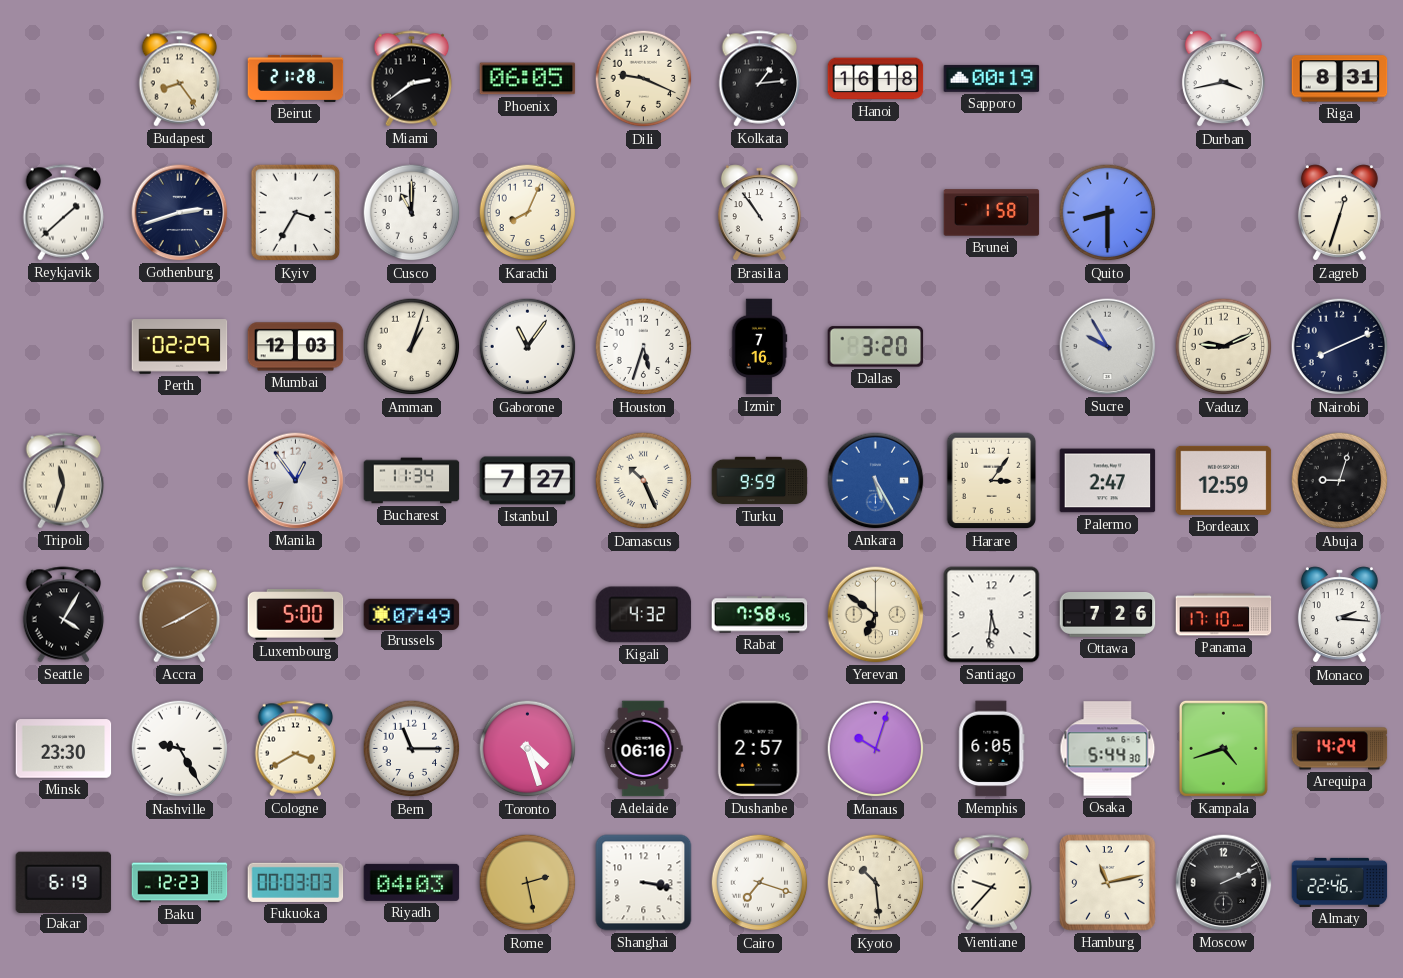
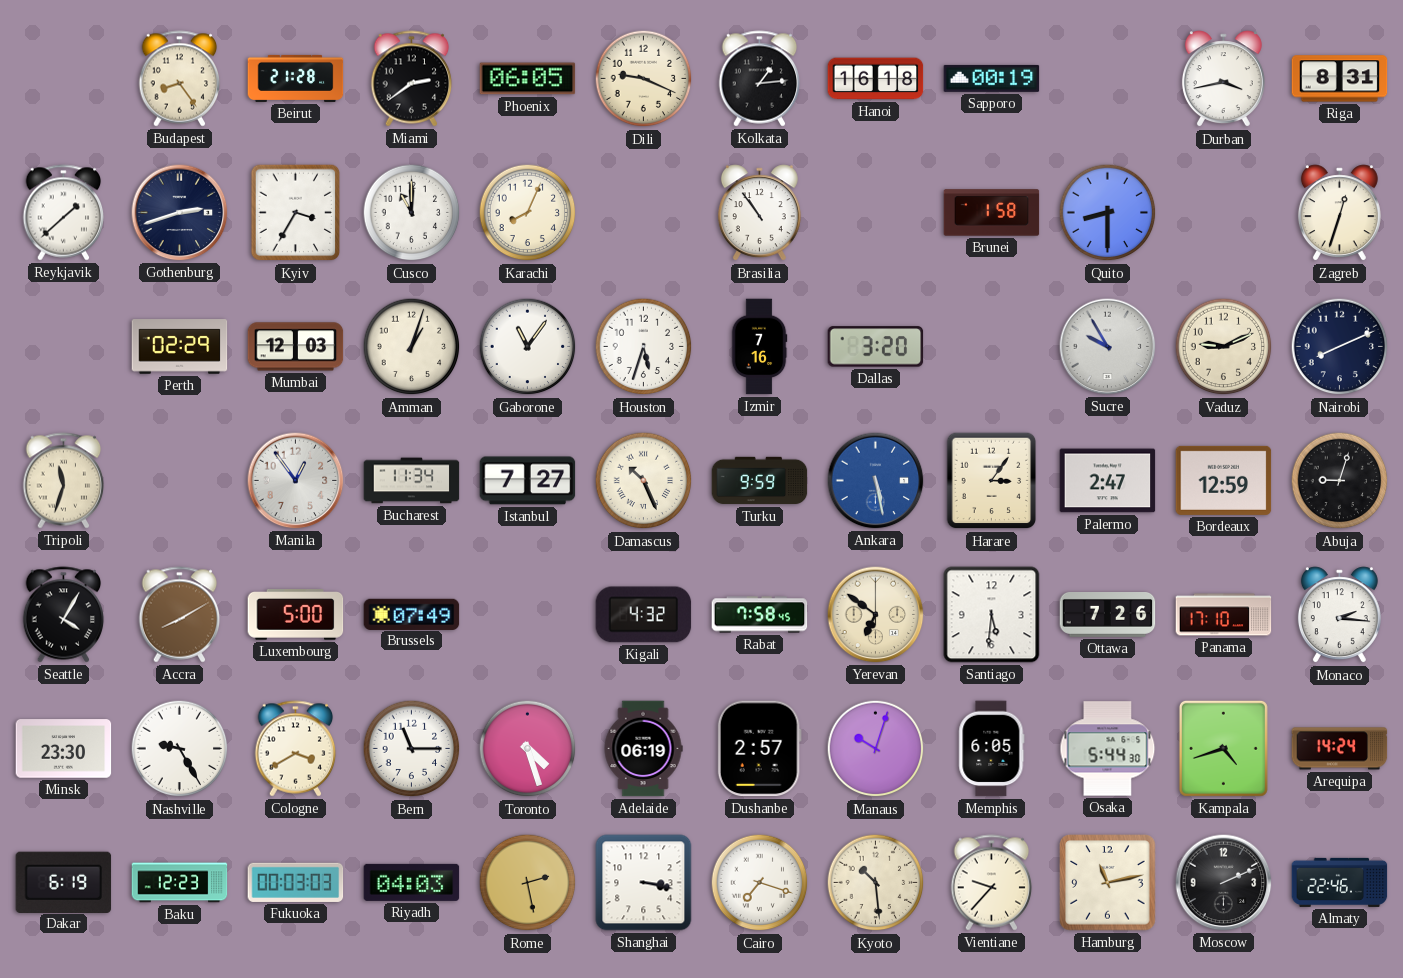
Ankara: 5:25 -> 5:28 (876, 481)
Adelaide: 06:16 -> 06:19 (643, 749)
